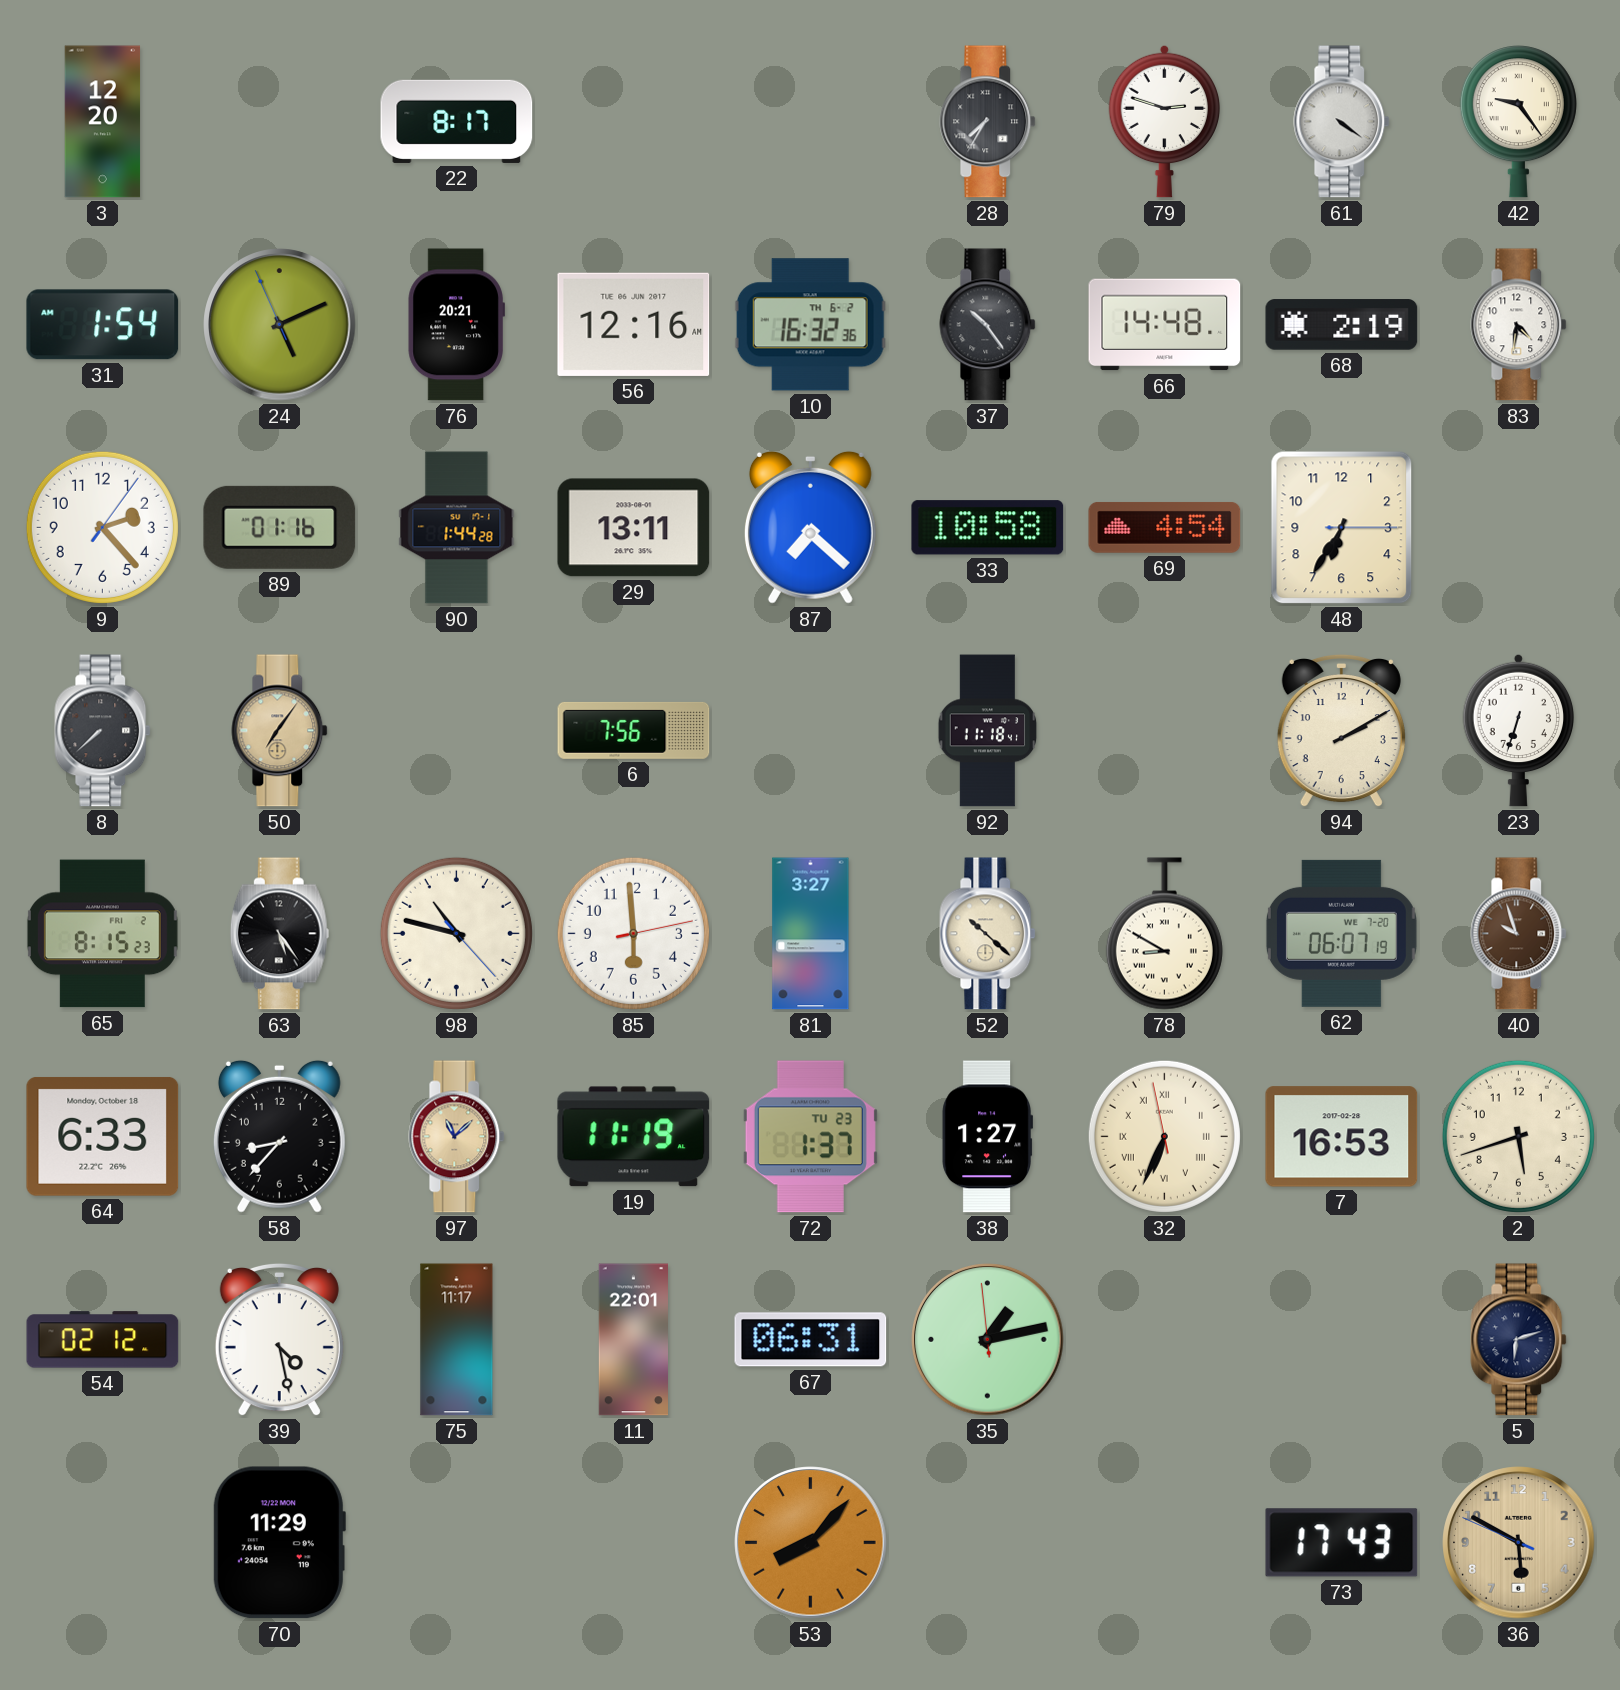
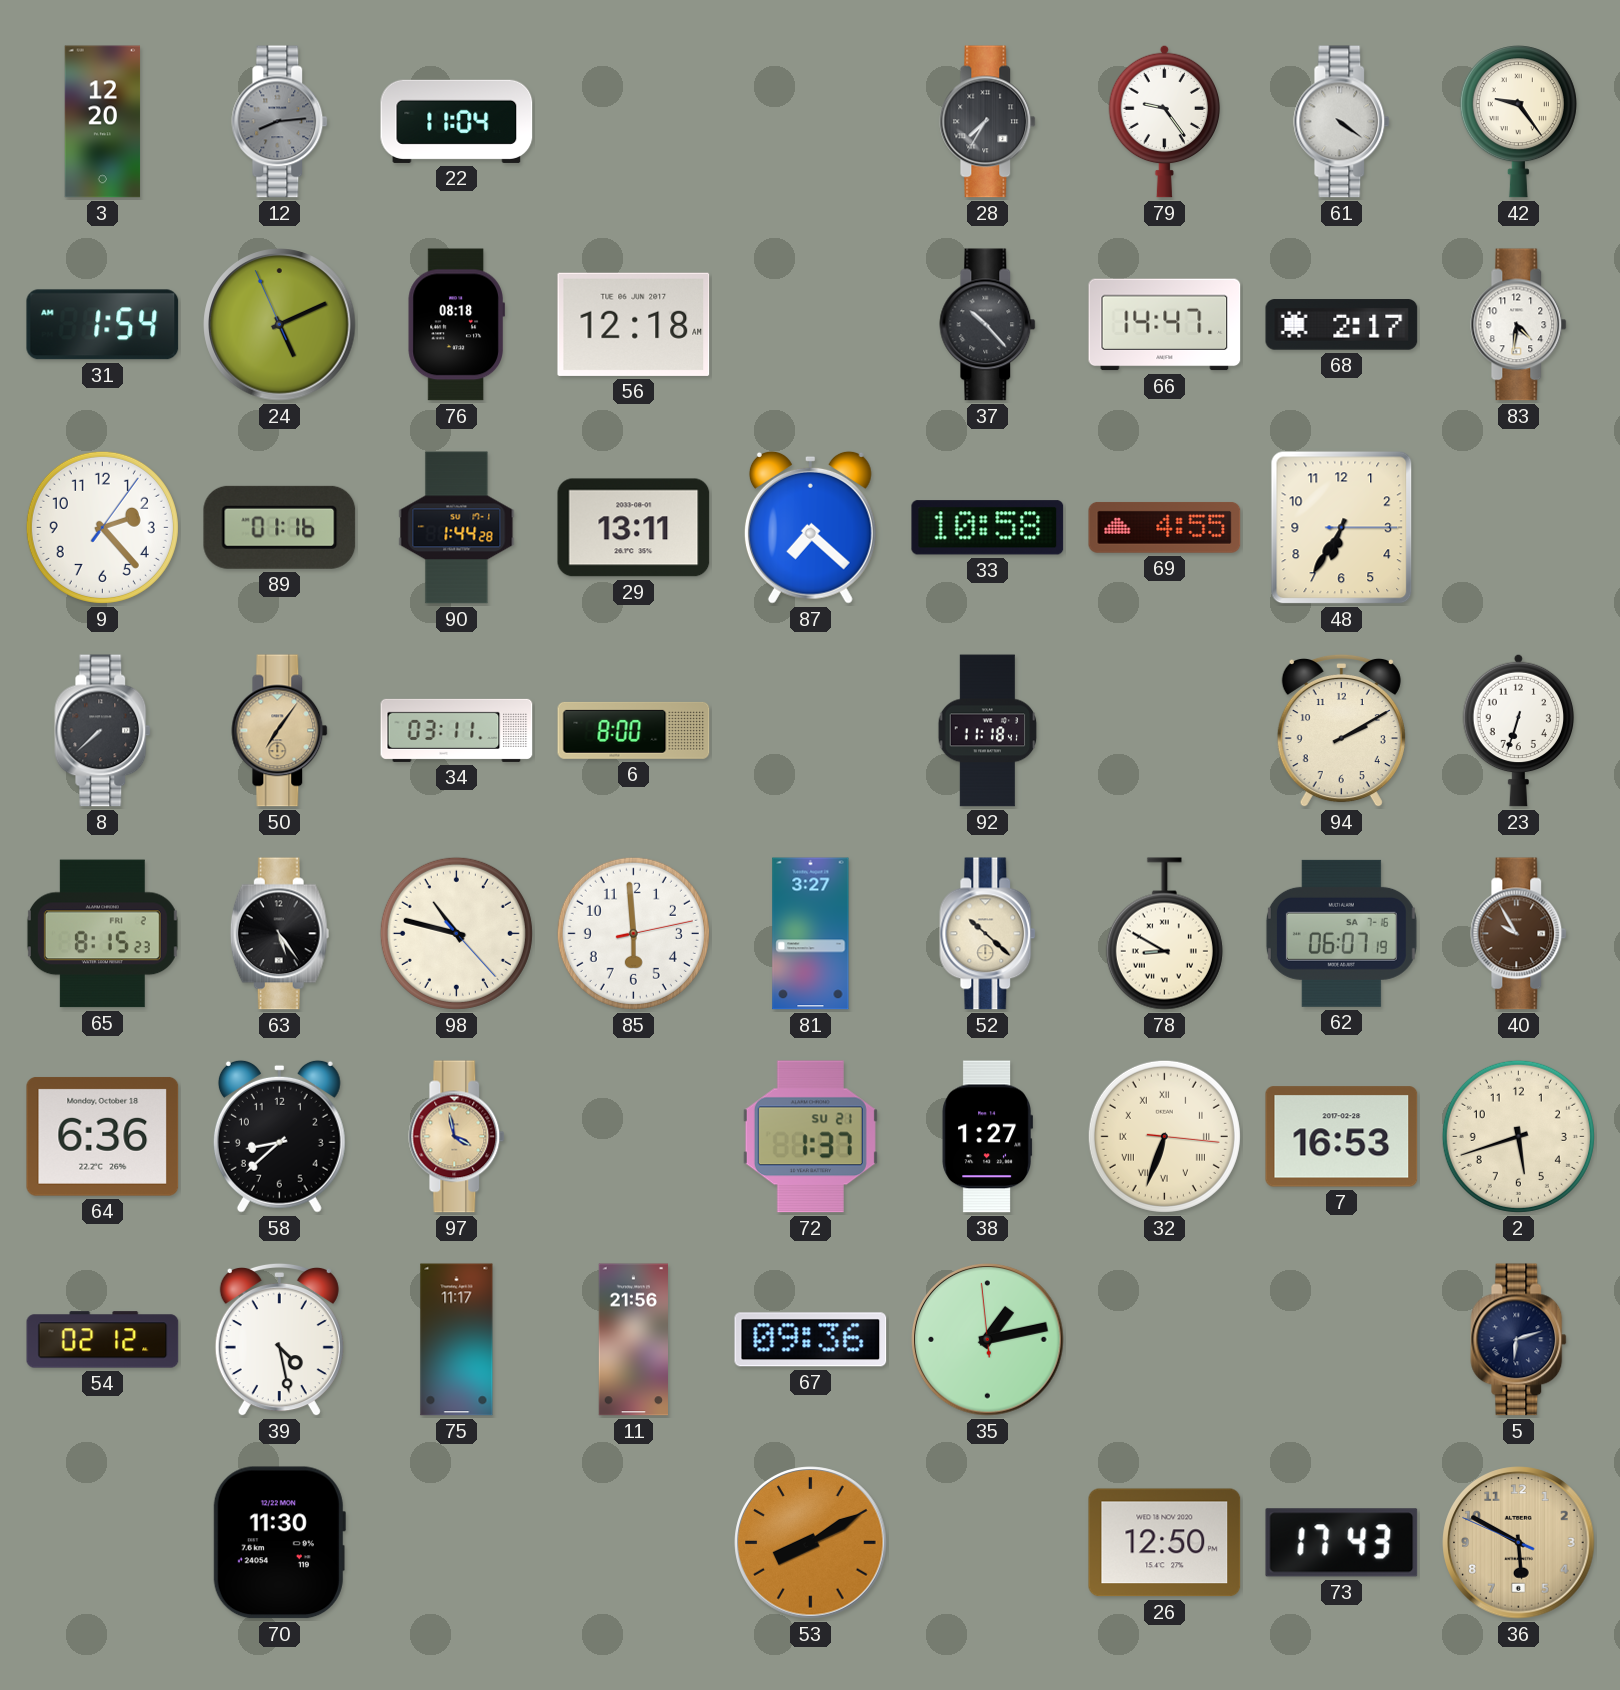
12: none -> 8:14 (280, 122)
22: 8:17 -> 11:04 (457, 121)
79: 2:48 -> 9:24 (1165, 121)
76: 20:21 -> 08:18 (456, 325)
56: 12:16 -> 12:18 (634, 324)
10: 16:32 -> none (810, 325)
37: 10:24 -> 10:23 (988, 325)
66: 14:48 -> 14:47 (1165, 325)
68: 2:19 -> 2:17 (1342, 325)
69: 4:54 -> 4:55 (1165, 527)
34: none -> 03:11 (457, 730)
6: 7:56 -> 8:00 (634, 730)
62 date: WE 7-20 -> SA 7-16 (1341, 933)
40: 9:57 -> 9:55 (1519, 934)
64: 6:33 -> 6:36 (103, 1136)
58: 8:37 -> 8:38 (279, 1136)
97: 11:08 -> 3:58 (457, 1137)
19: 11:19 -> none (634, 1137)
72 date: TU 23 -> SU 21 (810, 1137)
32: 6:33:58 -> 6:33:16 (1164, 1136)
11: 22:01 -> 21:56 (634, 1340)
67: 06:31 -> 09:36 (811, 1340)
70: 11:29 -> 11:30 (279, 1543)
53: 8:07 -> 8:10 (811, 1543)
26: none -> 12:50 (1165, 1543)
